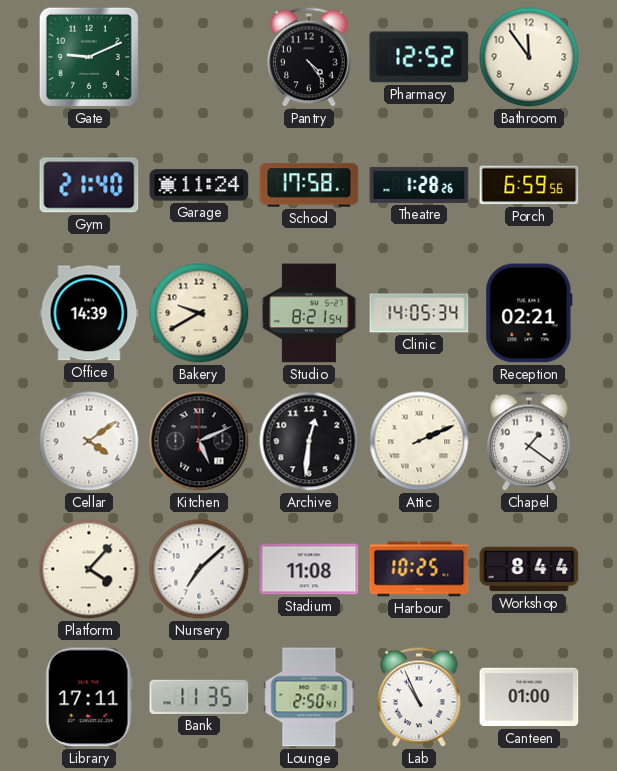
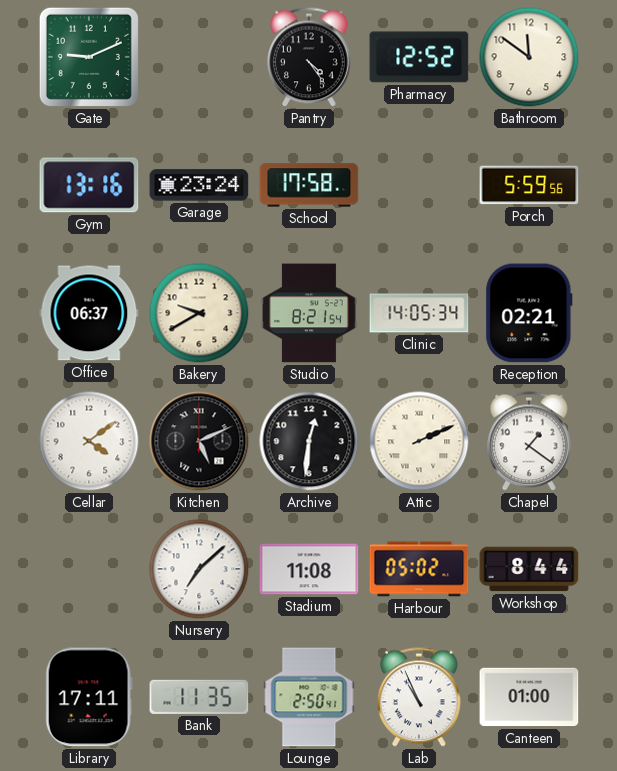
Bathroom: 11:54 -> 11:51 (529, 57)
Gym: 21:40 -> 13:16 (89, 185)
Garage: 11:24 -> 23:24 (199, 185)
Theatre: 1:28 -> none (419, 185)
Porch: 6:59 -> 5:59 (529, 185)
Office: 14:39 -> 06:37 (89, 313)
Platform: 4:07 -> none (89, 569)
Harbour: 10:25 -> 05:02 (419, 569)
